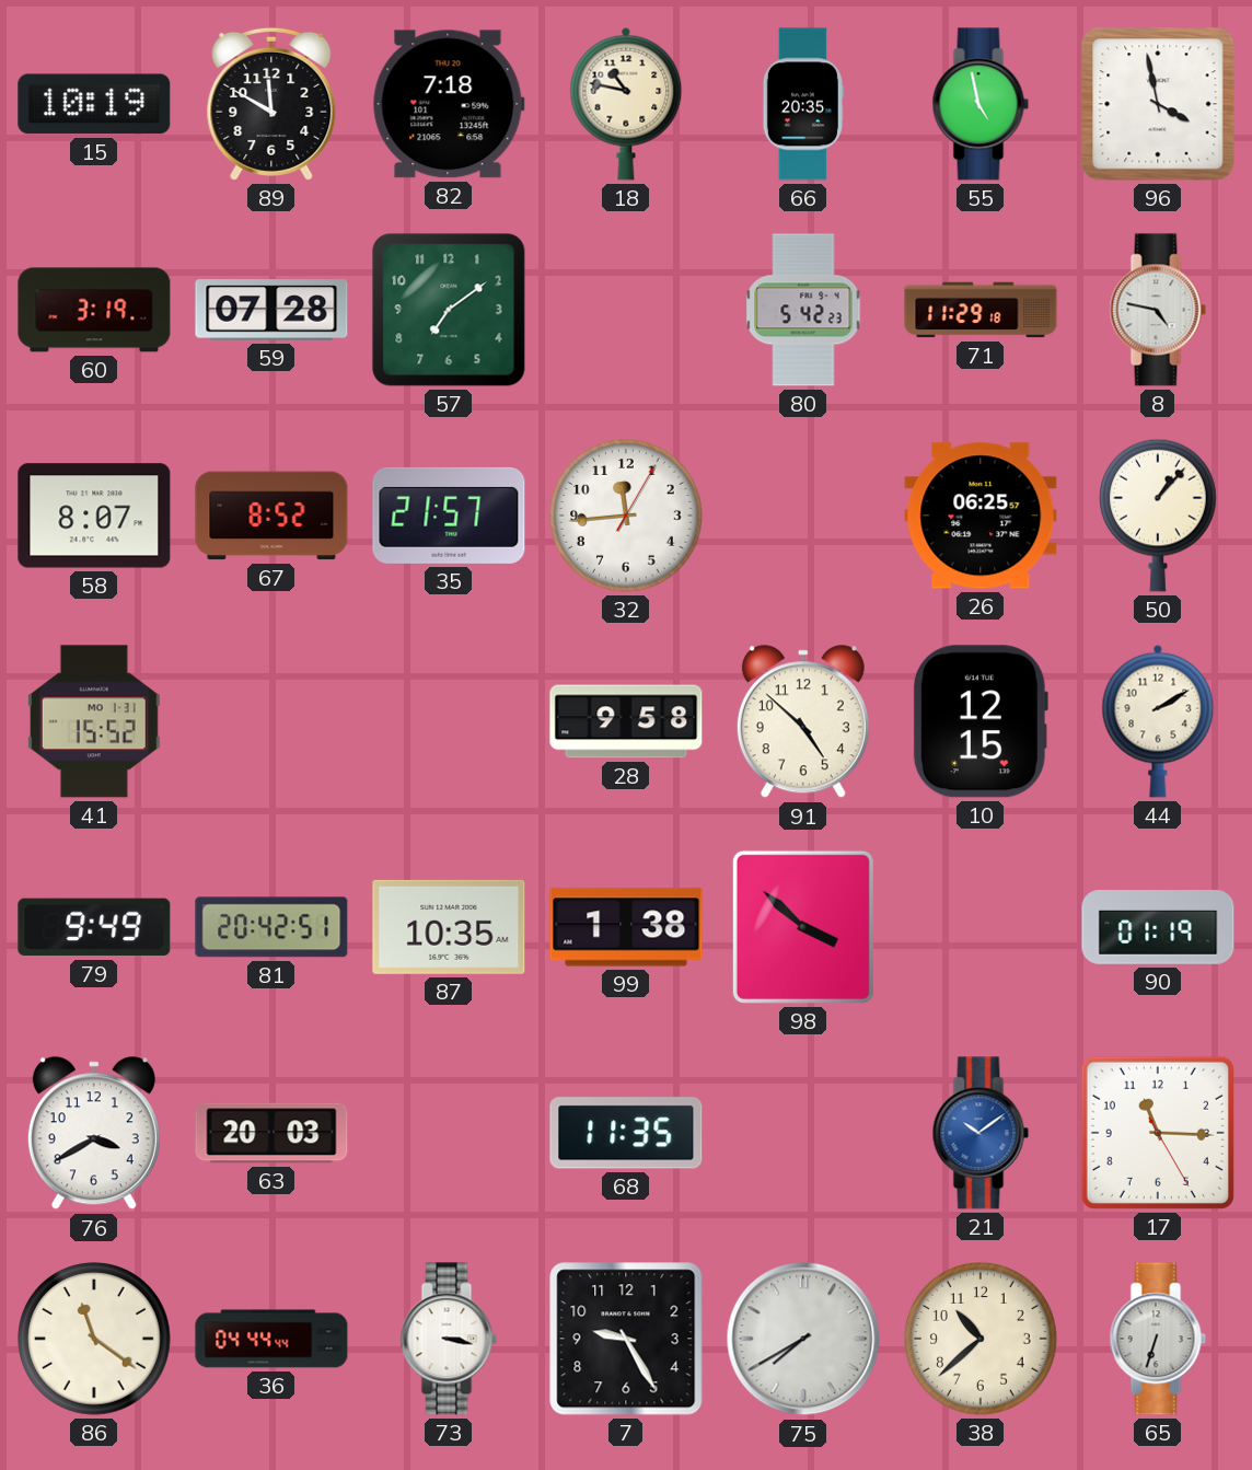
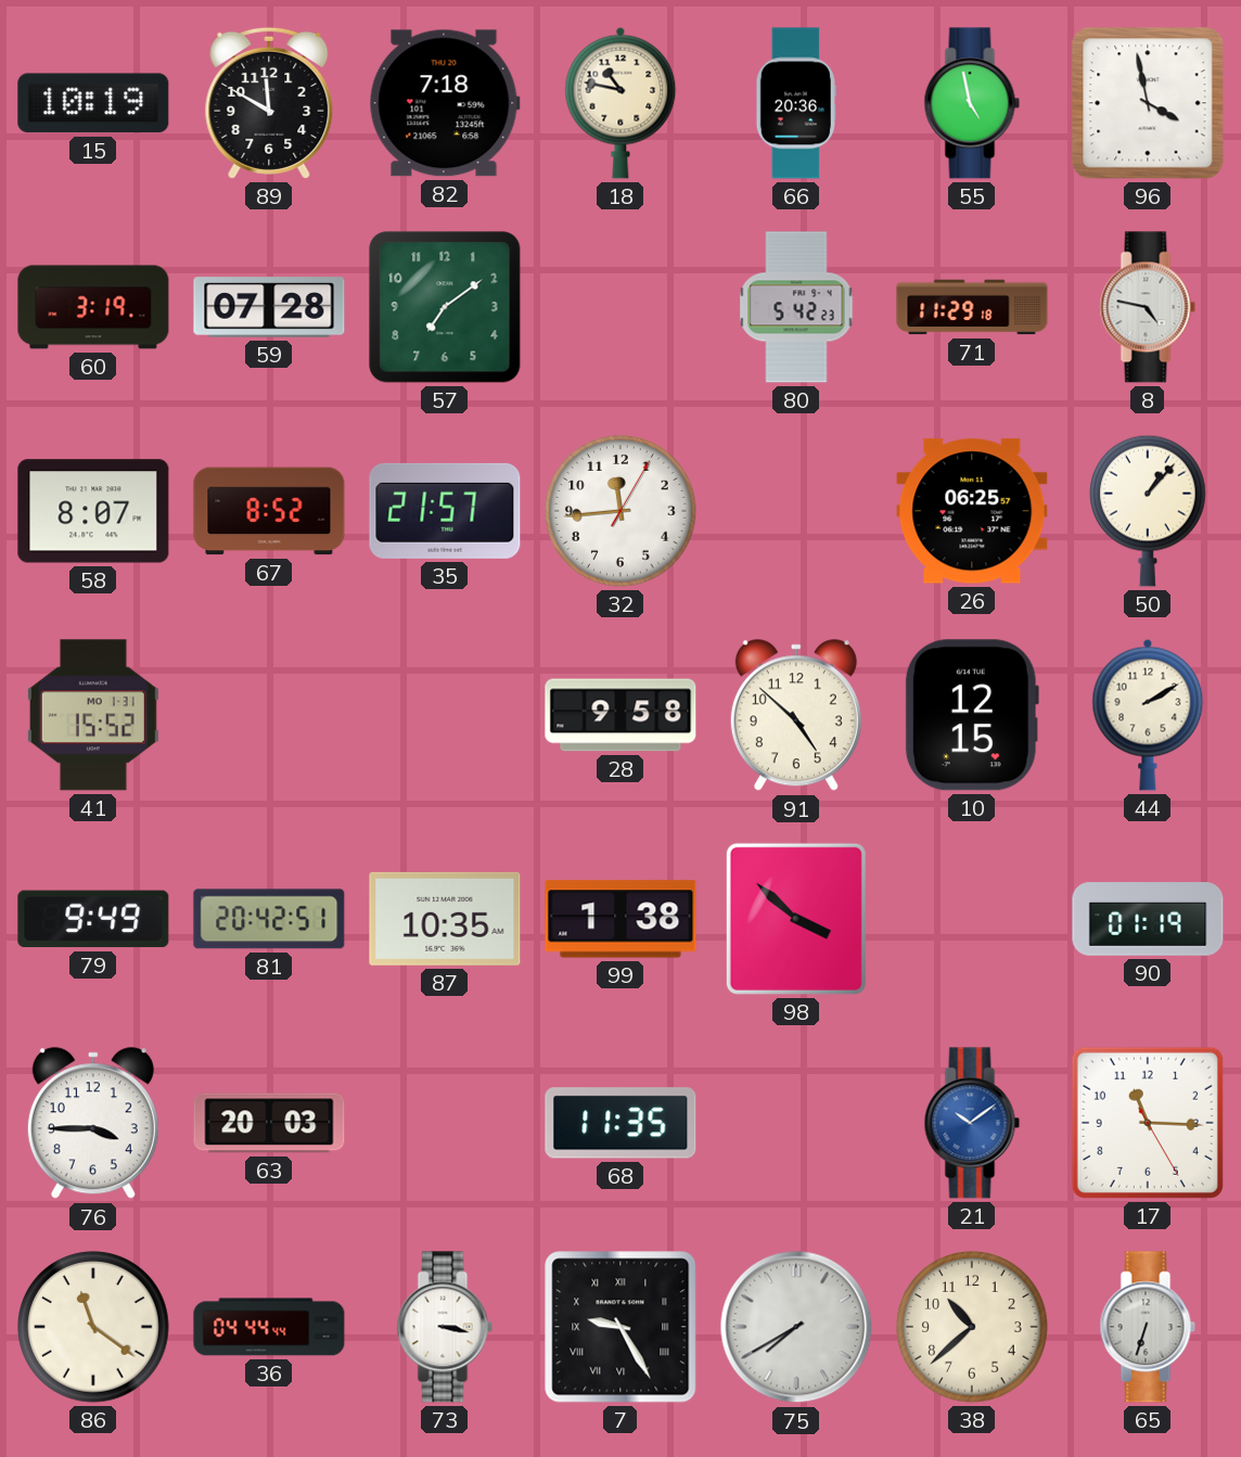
66: 20:35 -> 20:36 (796, 103)
76: 3:40 -> 3:45 (93, 1124)
7 numerals: Arabic -> Roman (620, 1327)
